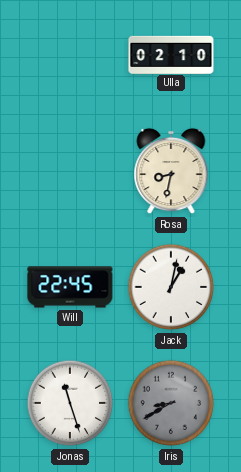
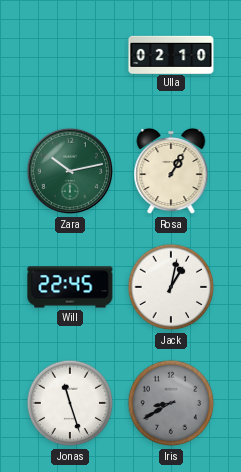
Zara: none -> 10:13 (70, 171)
Rosa: 8:32 -> 1:05 (171, 171)
